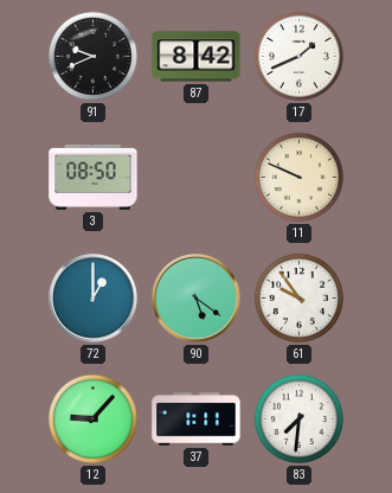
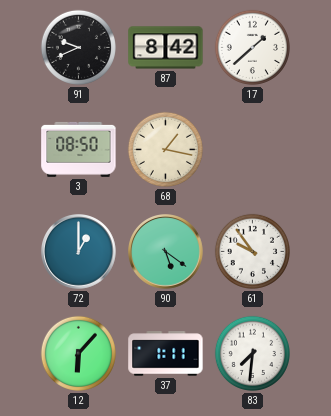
17: 1:41 -> 1:38 (252, 47)
68: none -> 1:17 (165, 149)
11: 9:49 -> none (298, 177)
12: 9:07 -> 6:07 (78, 353)
